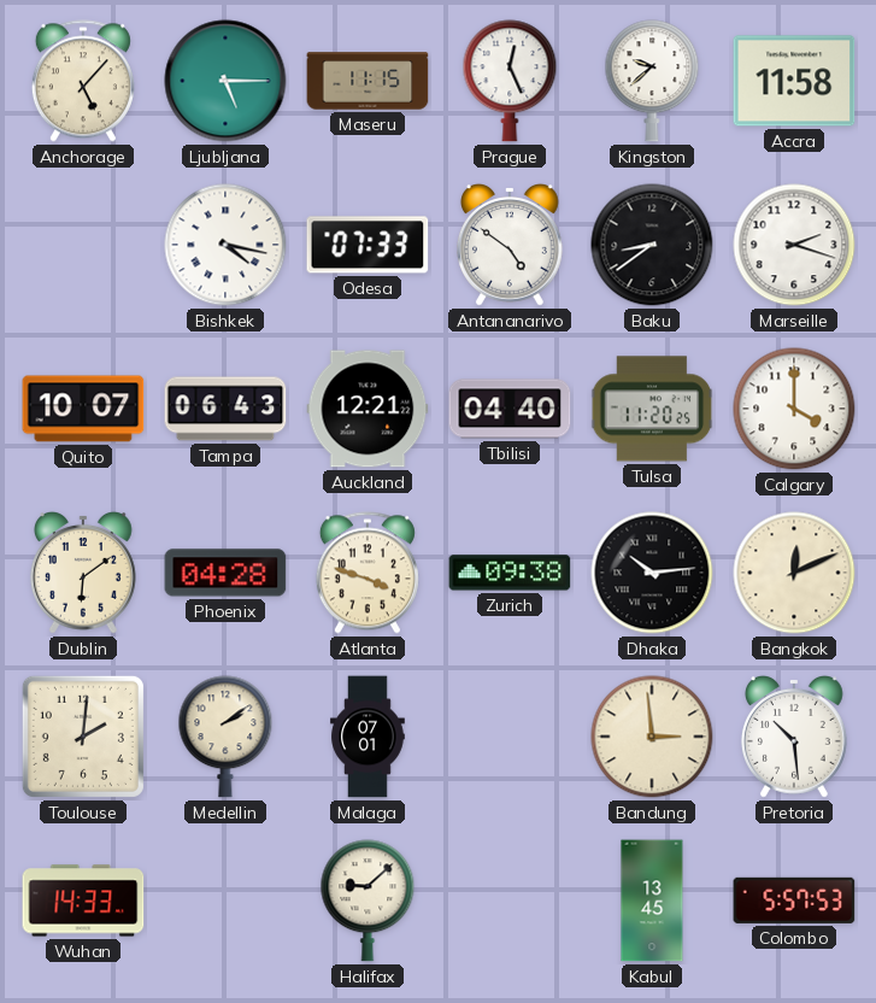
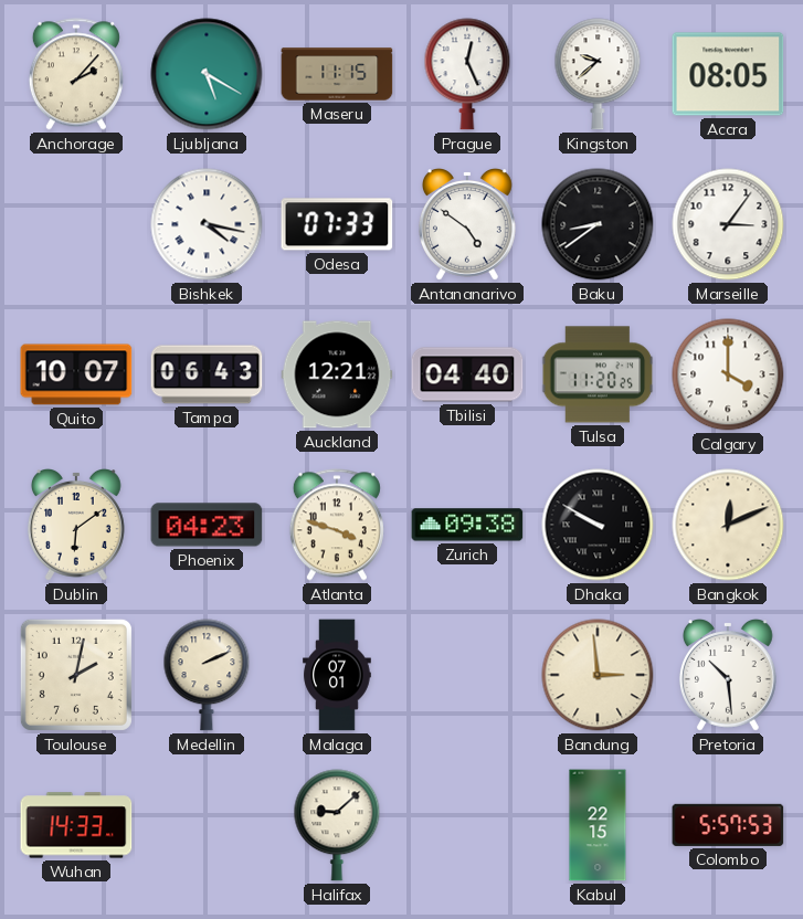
Anchorage: 5:07 -> 2:07 (76, 74)
Ljubljana: 5:15 -> 5:20 (207, 74)
Accra: 11:58 -> 08:05 (728, 74)
Marseille: 2:18 -> 3:06 (728, 224)
Phoenix: 04:28 -> 04:23 (207, 525)
Dhaka: 10:14 -> 9:50 (598, 525)
Toulouse: 2:01 -> 2:02 (76, 675)
Medellin: 2:09 -> 2:11 (207, 675)
Kabul: 13:45 -> 22:15 (598, 825)
